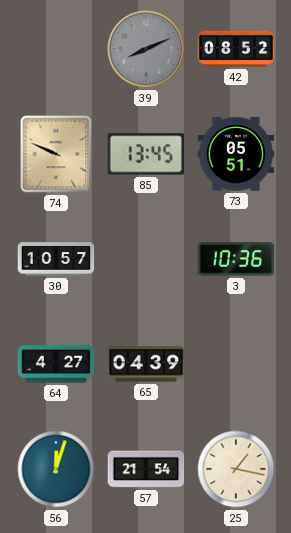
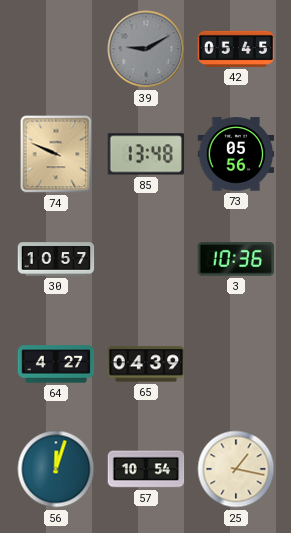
39: 8:11 -> 9:10 (146, 49)
42: 08:52 -> 05:45 (236, 49)
85: 13:45 -> 13:48 (146, 154)
73: 05:51 -> 05:56 (236, 154)
57: 21:54 -> 10:54 (146, 469)
